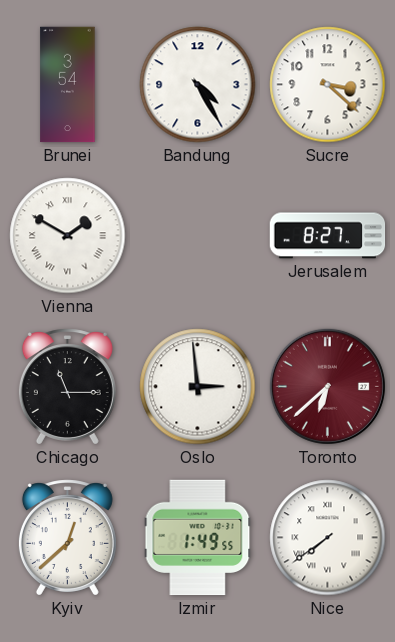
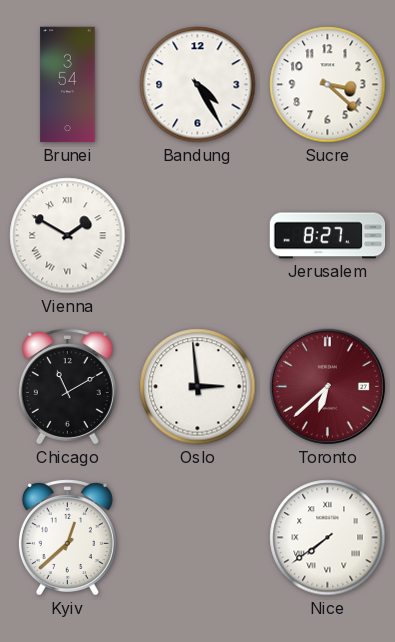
Chicago: 11:15 -> 11:10 (67, 387)
Izmir: 1:49 -> none (198, 538)
